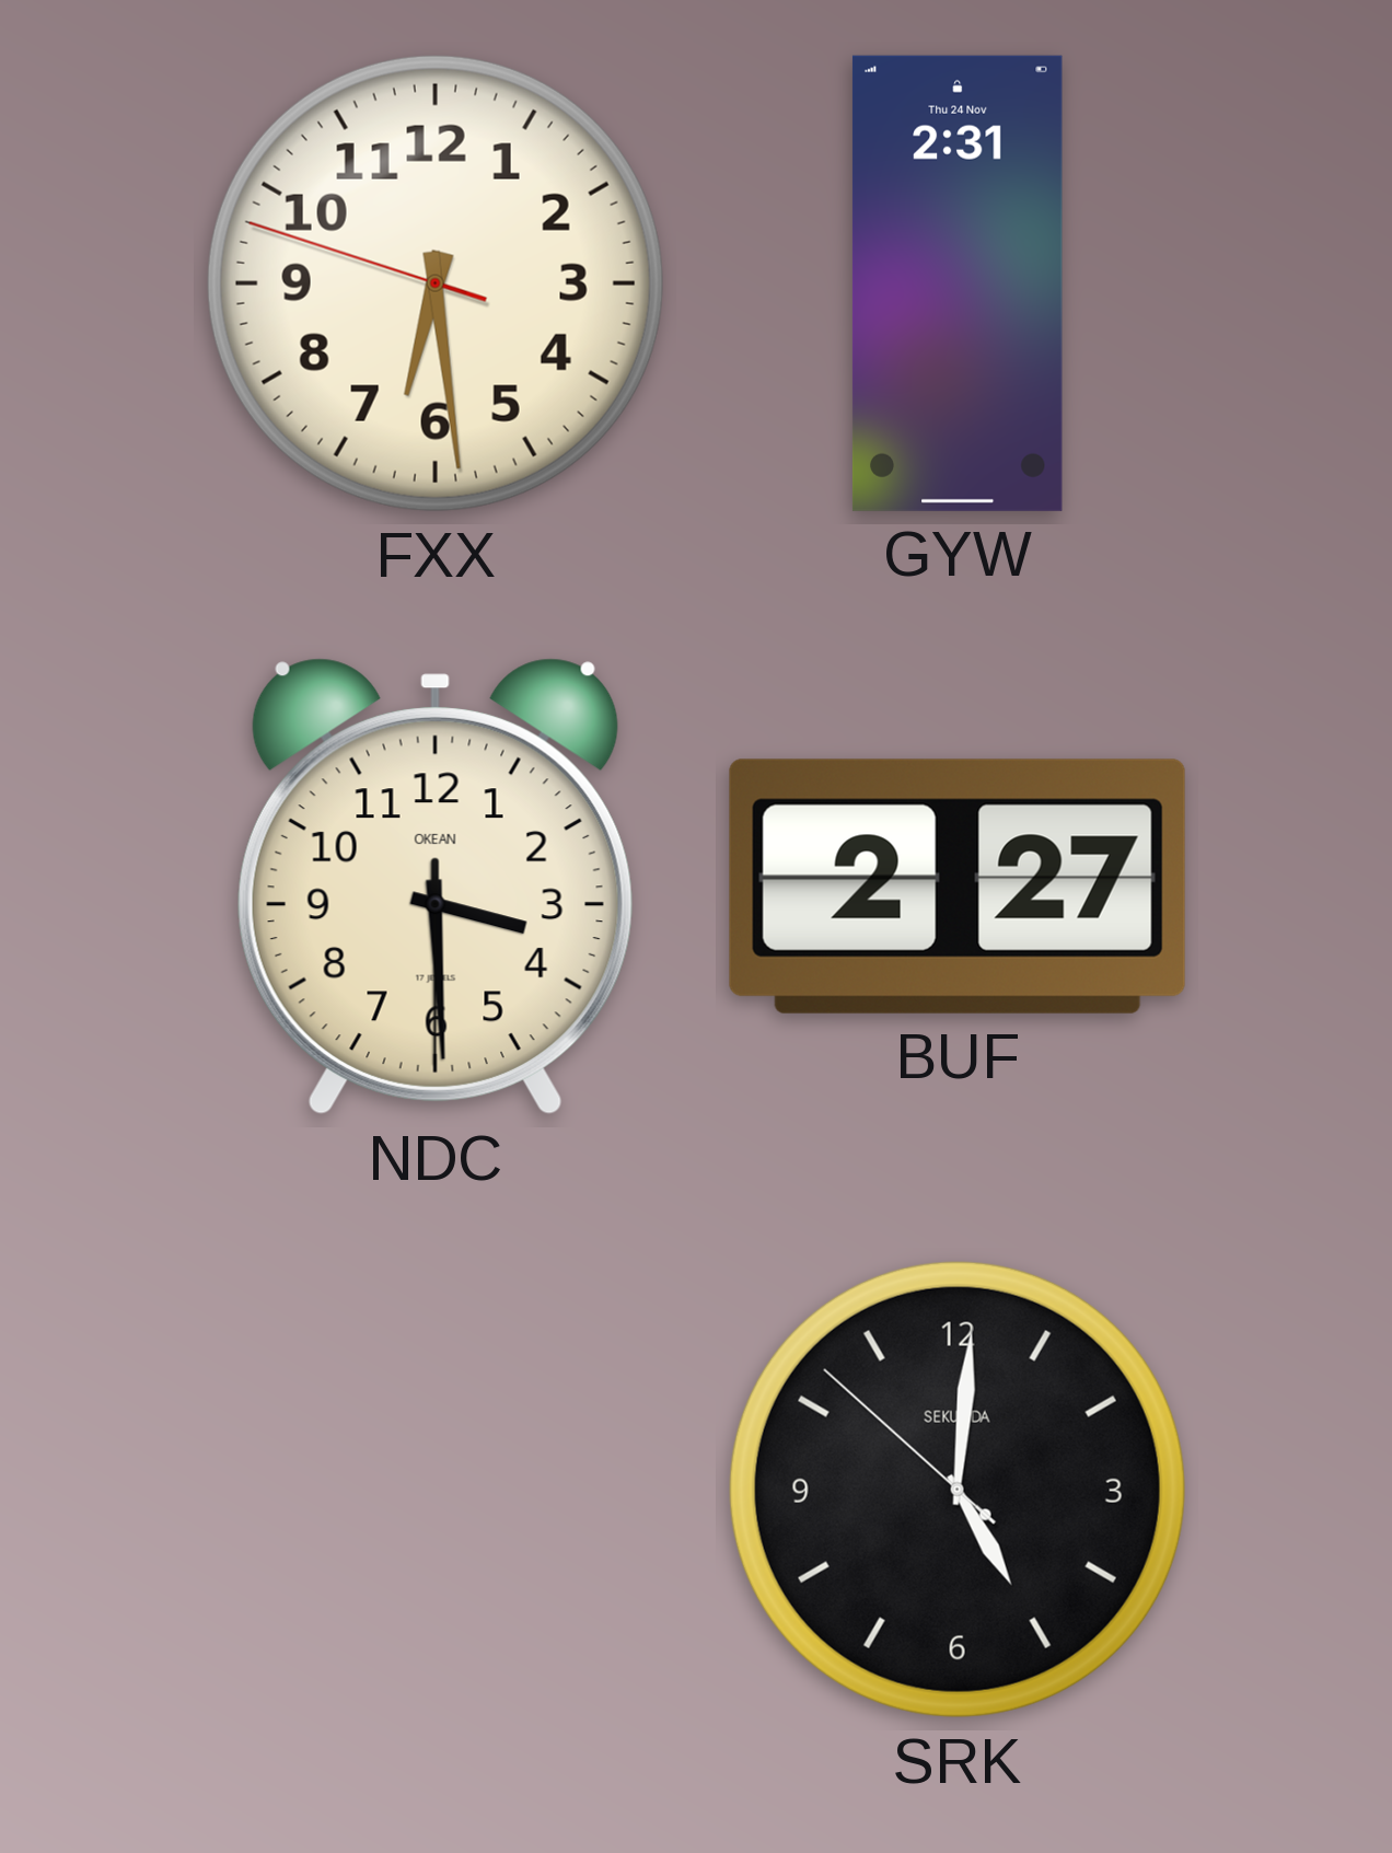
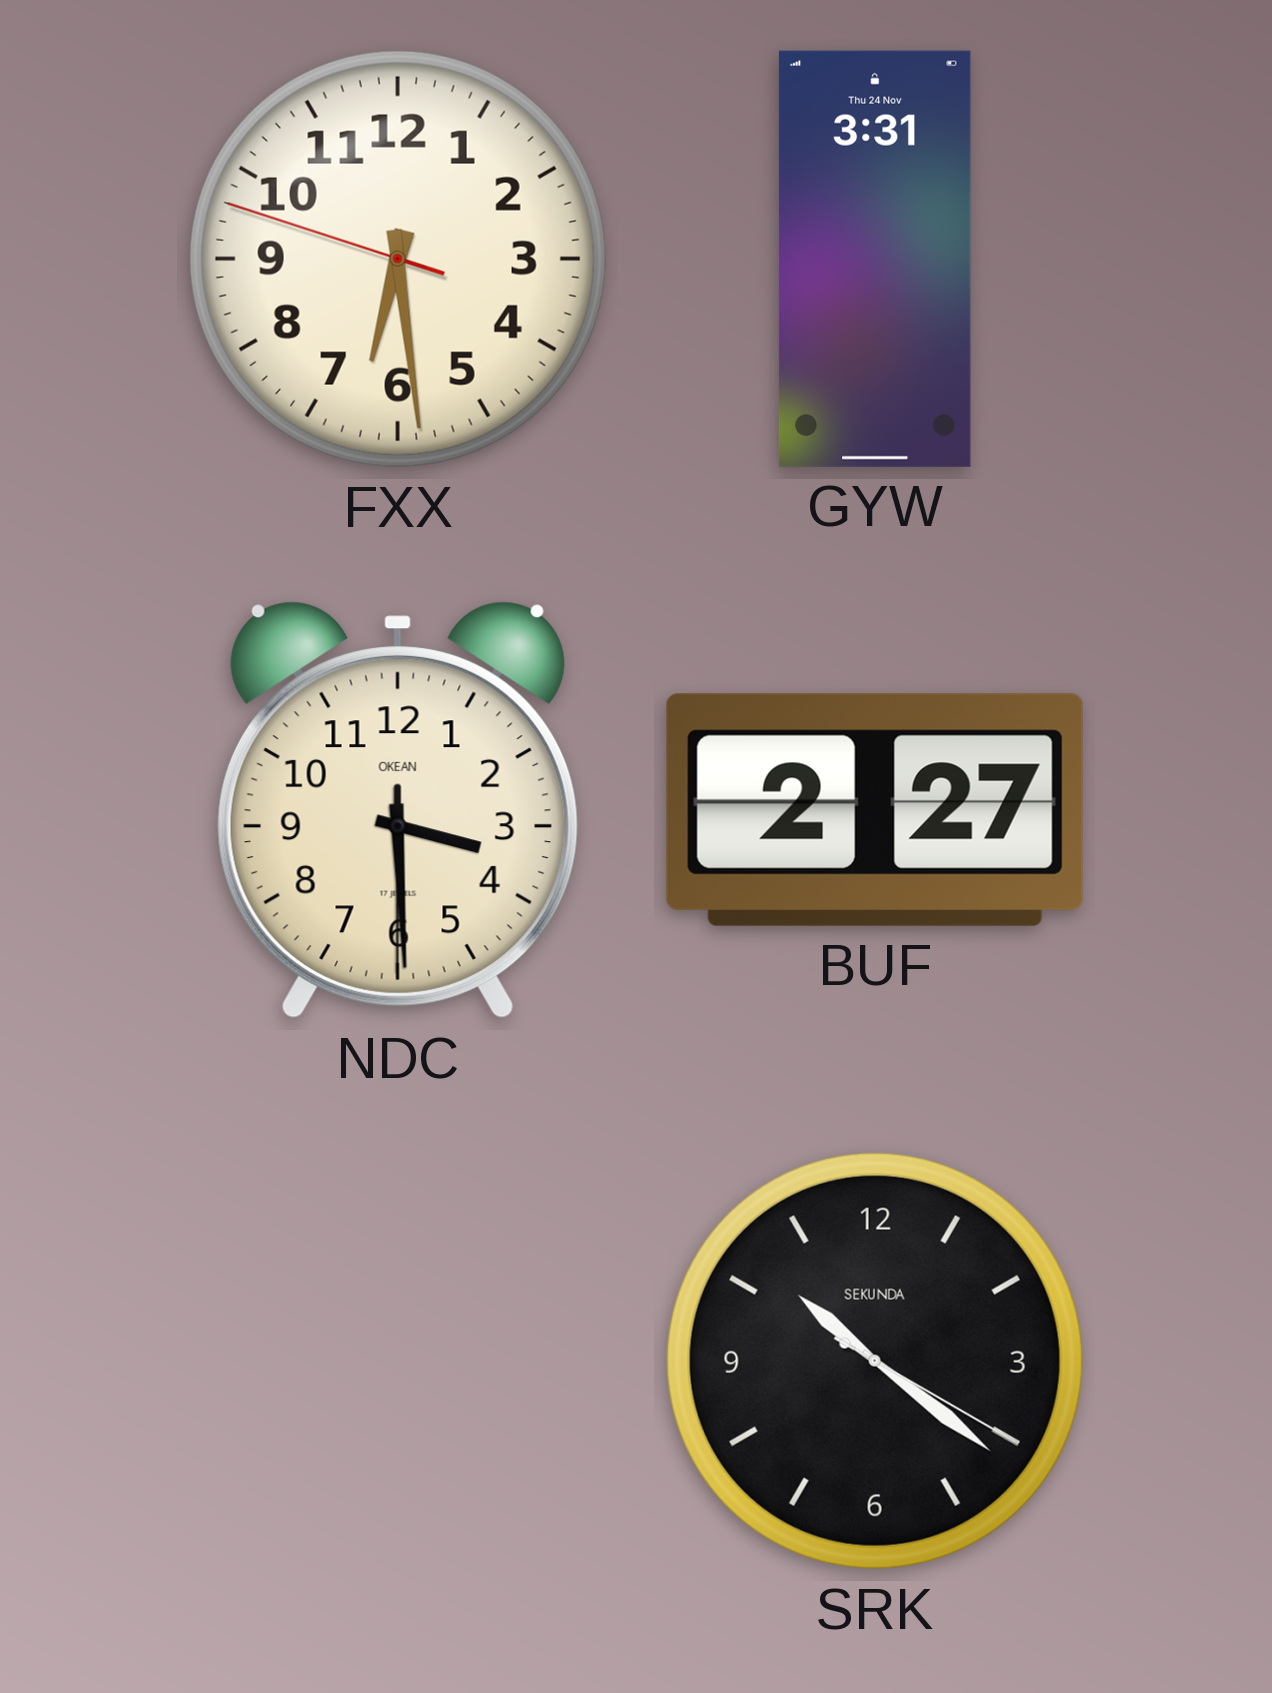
GYW: 2:31 -> 3:31 (875, 259)
SRK: 5:00 -> 10:21 (875, 1361)
